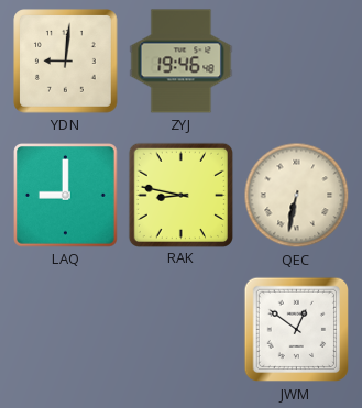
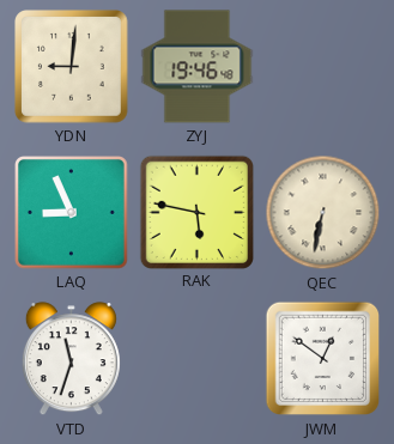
LAQ: 9:00 -> 8:56 (72, 213)
RAK: 8:47 -> 5:47 (196, 212)
VTD: none -> 11:33 (71, 359)
